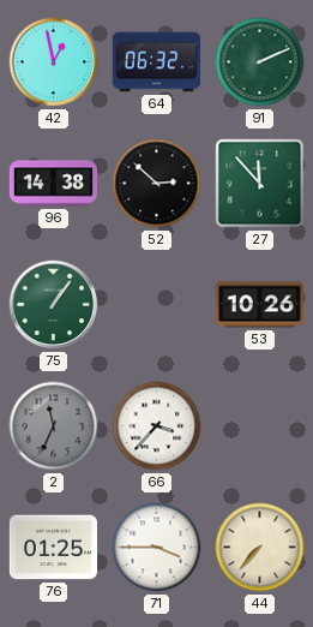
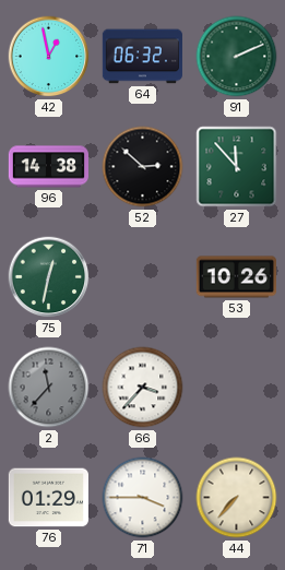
75: 1:06 -> 12:32 (49, 277)
2: 11:34 -> 11:37 (49, 388)
76: 01:25 -> 01:29 (48, 498)
